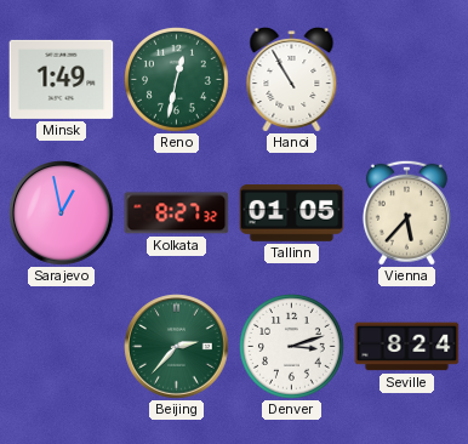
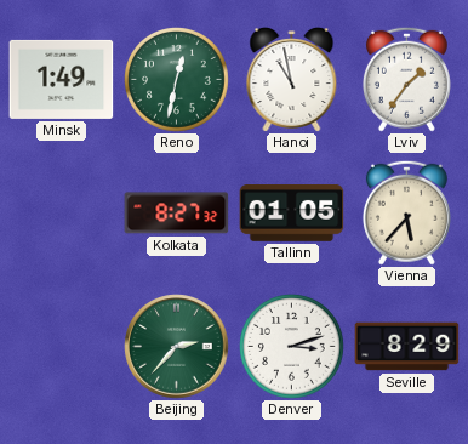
Hanoi: 10:55 -> 10:58 (292, 80)
Lviv: none -> 1:36 (406, 79)
Sarajevo: 12:58 -> none (62, 214)
Seville: 8:24 -> 8:29 (407, 347)
